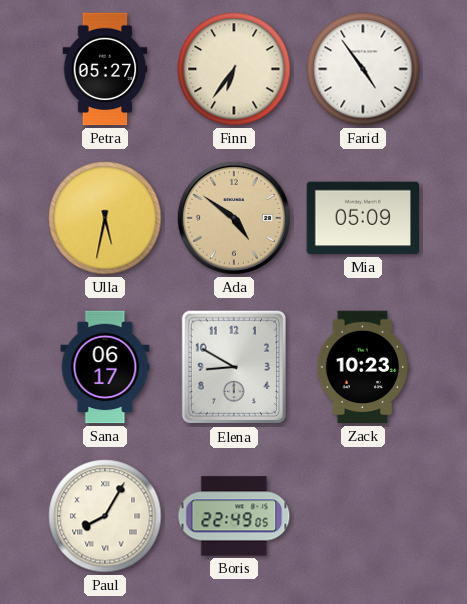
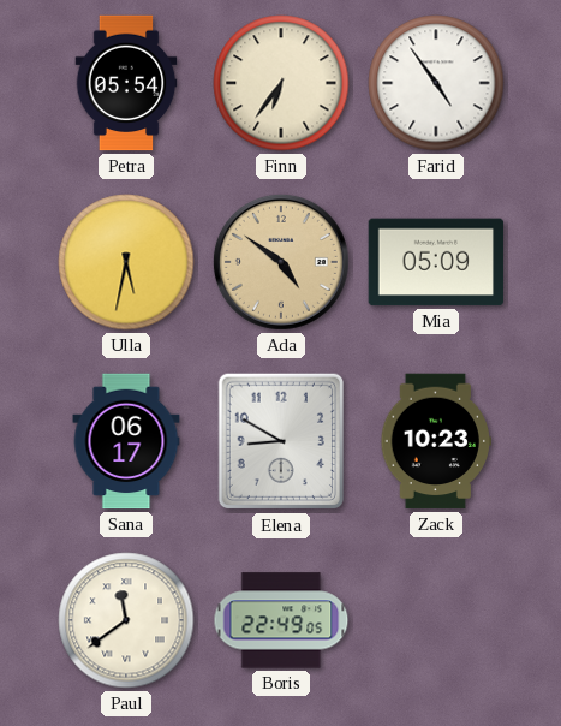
Petra: 05:27 -> 05:54 (126, 83)
Paul: 8:05 -> 11:39 (126, 620)
